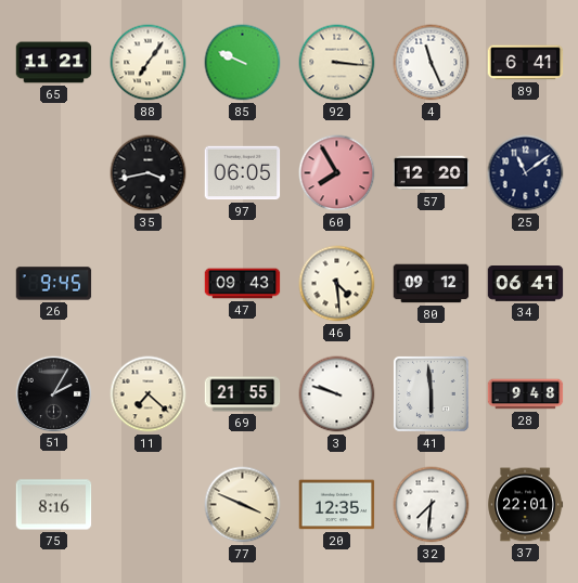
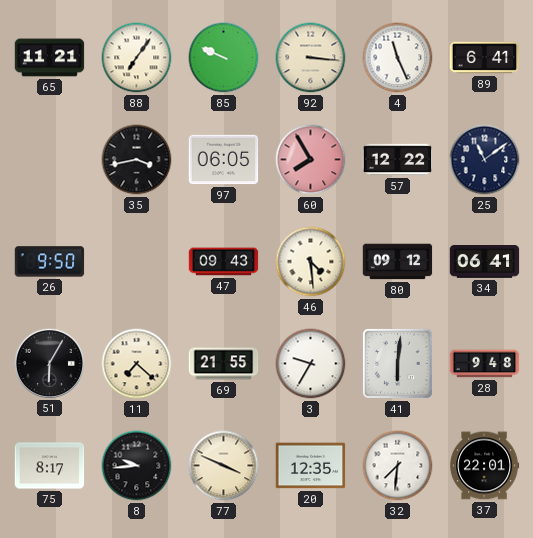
57: 12:20 -> 12:22 (398, 160)
26: 9:45 -> 9:50 (50, 262)
51: 2:05 -> 6:05 (49, 363)
3: 9:48 -> 9:35 (311, 364)
41: 5:59 -> 6:01 (397, 363)
75: 8:16 -> 8:17 (50, 466)
8: none -> 9:44 (137, 466)
